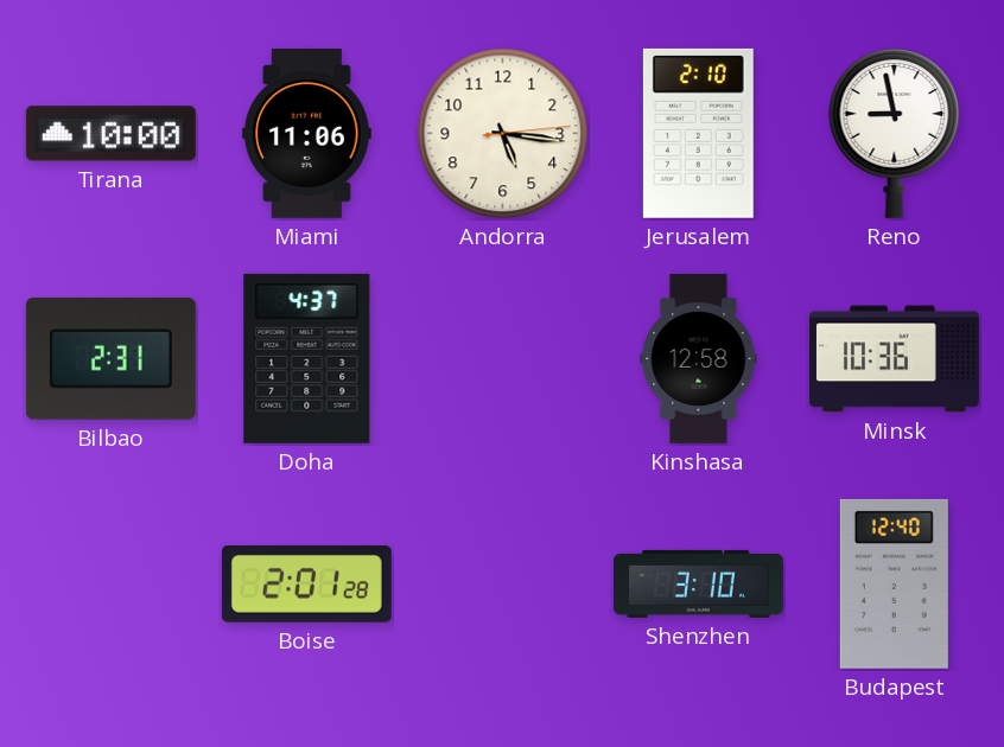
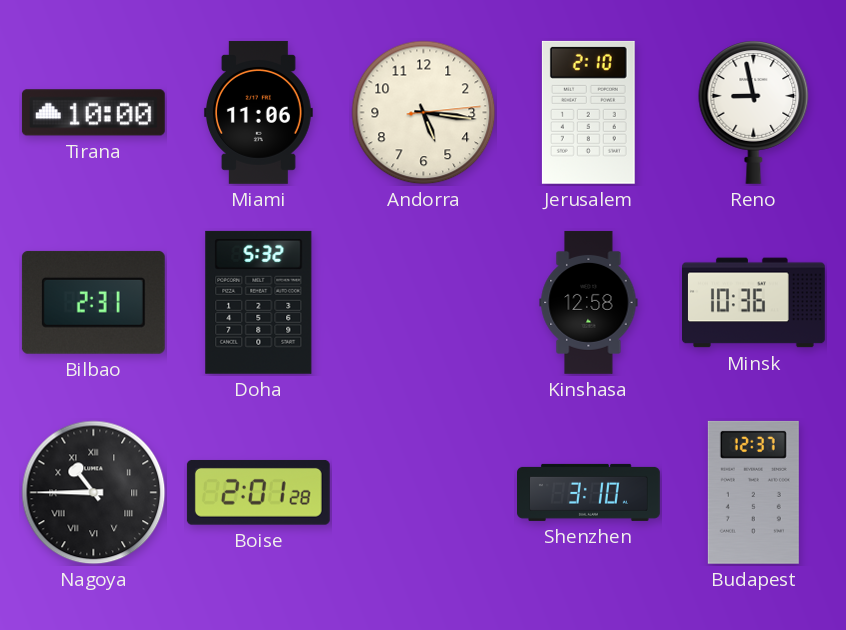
Doha: 4:37 -> 5:32 (259, 302)
Nagoya: none -> 10:45 (94, 493)
Budapest: 12:40 -> 12:37 (753, 492)
